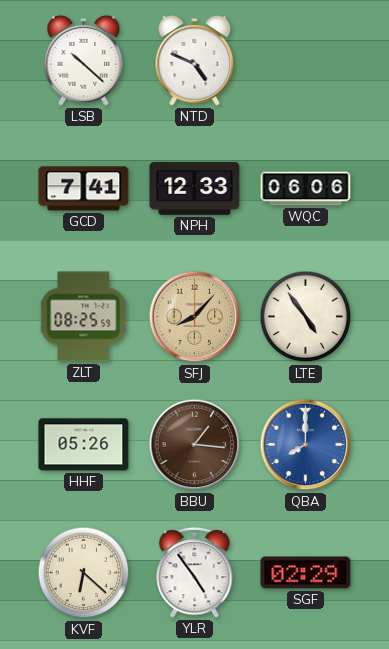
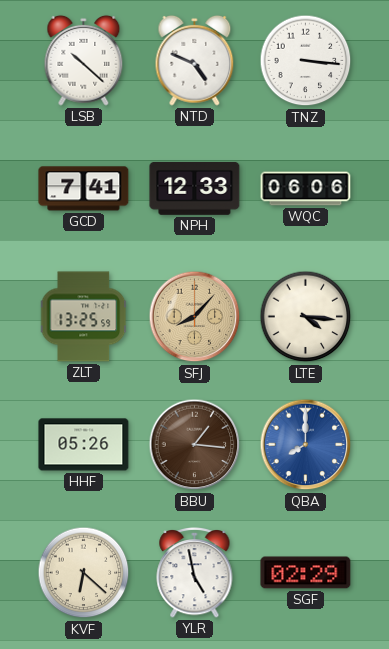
TNZ: none -> 3:16 (306, 61)
ZLT: 08:25 -> 13:25 (84, 317)
LTE: 4:54 -> 4:16 (306, 317)
YLR: 4:54 -> 4:58 (195, 572)
